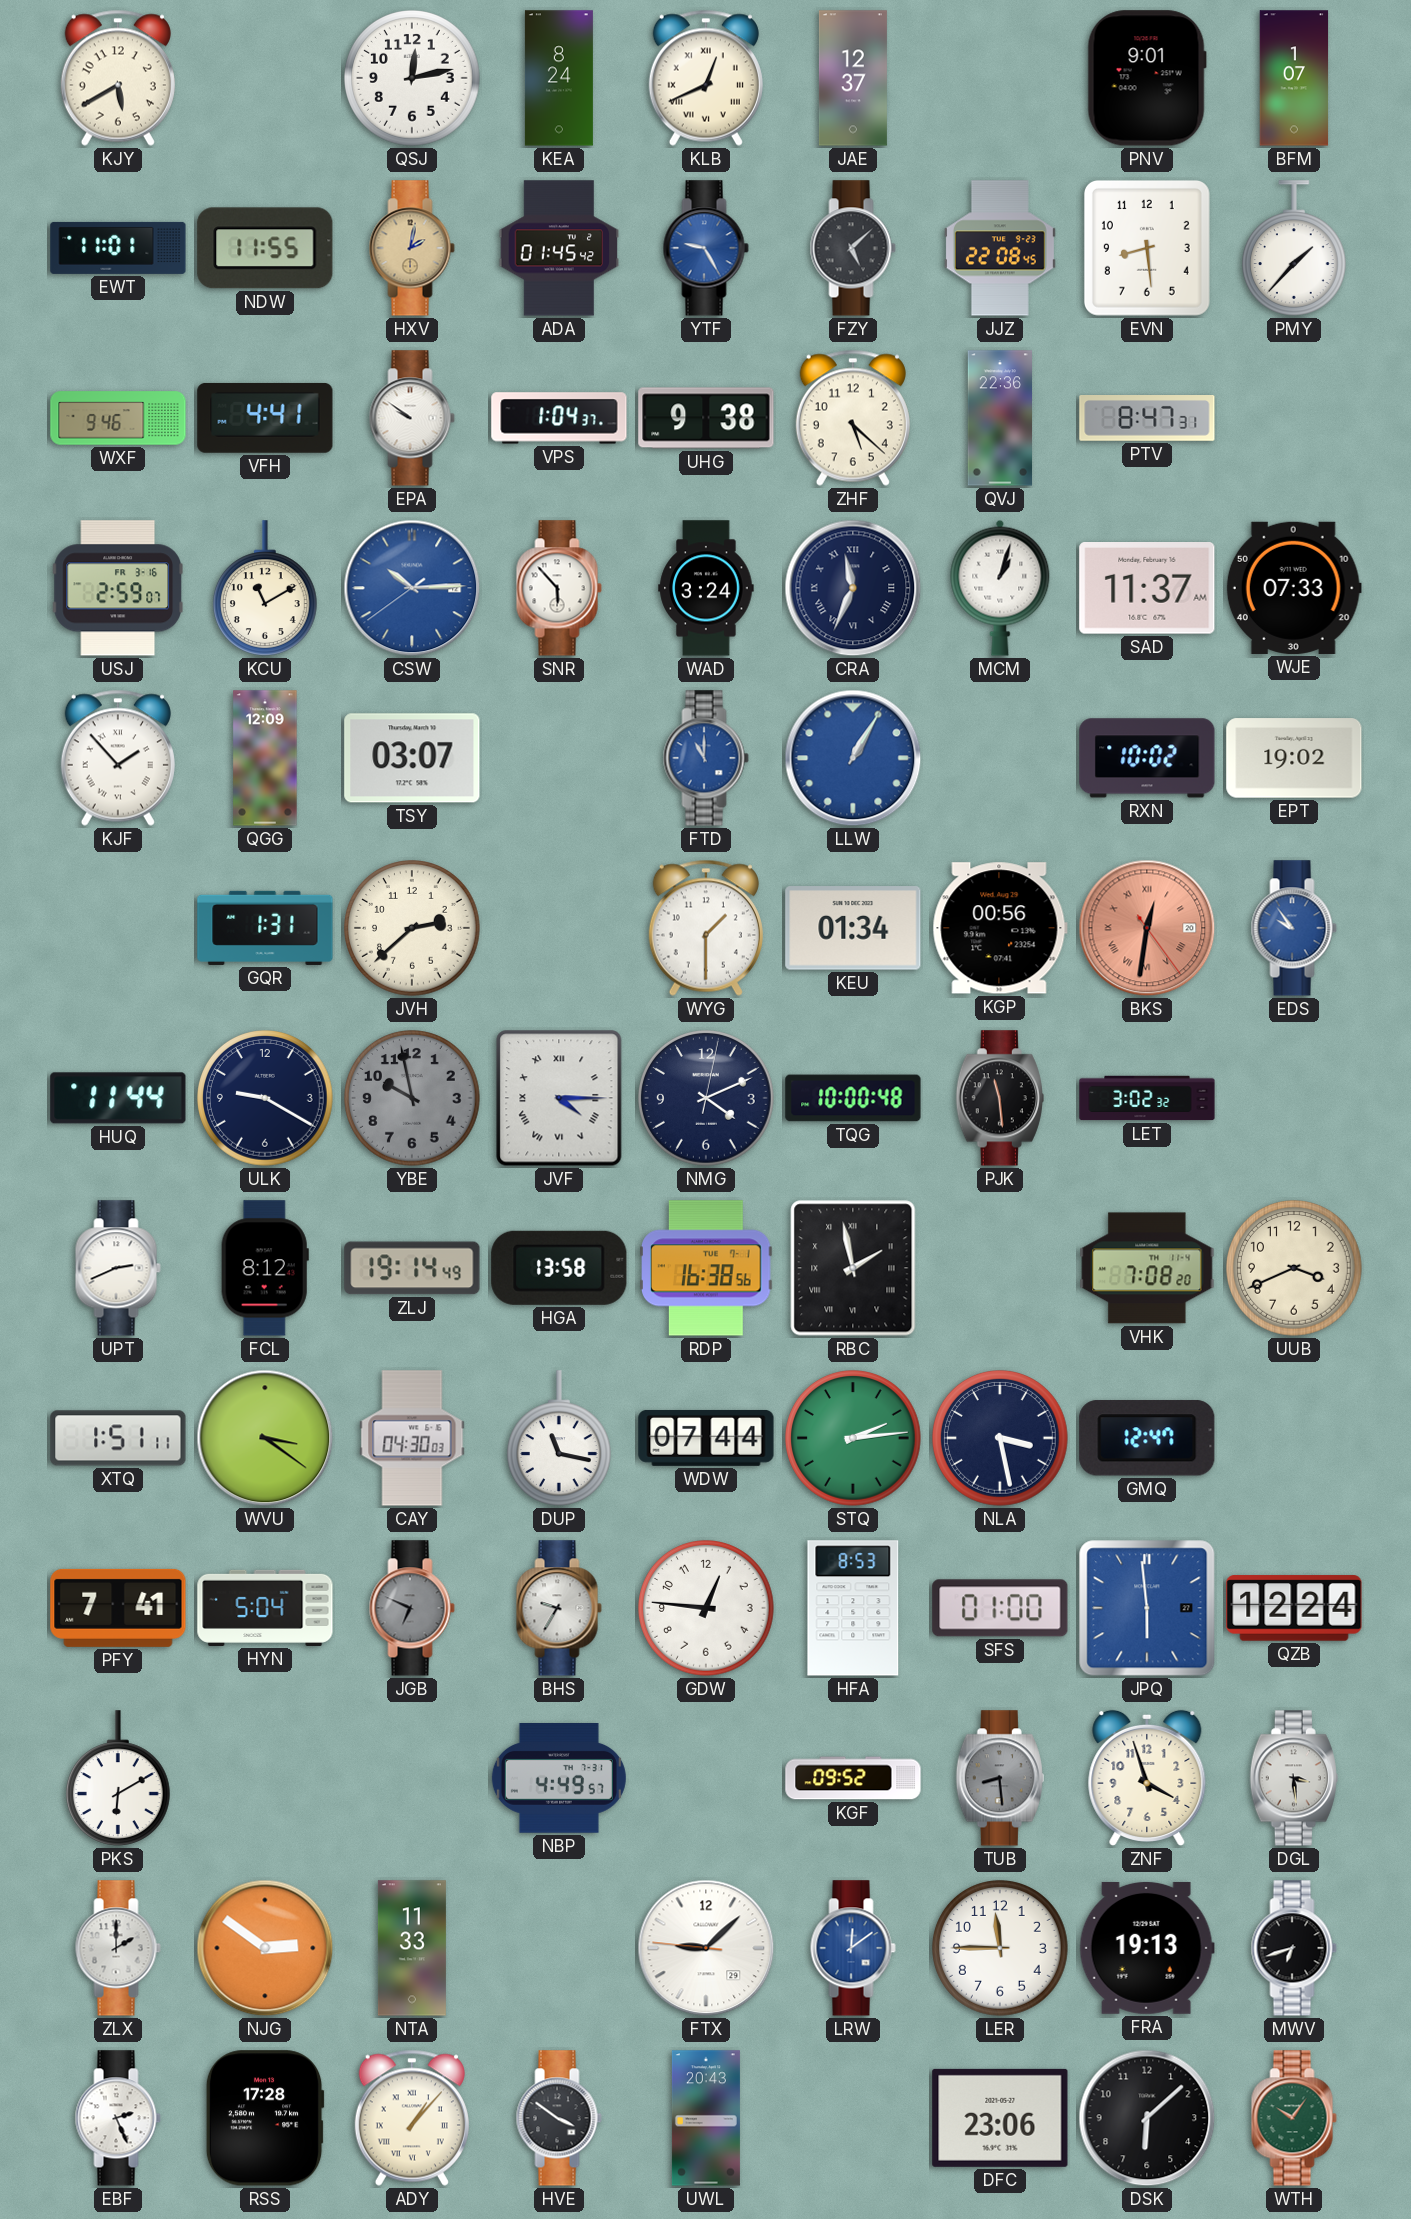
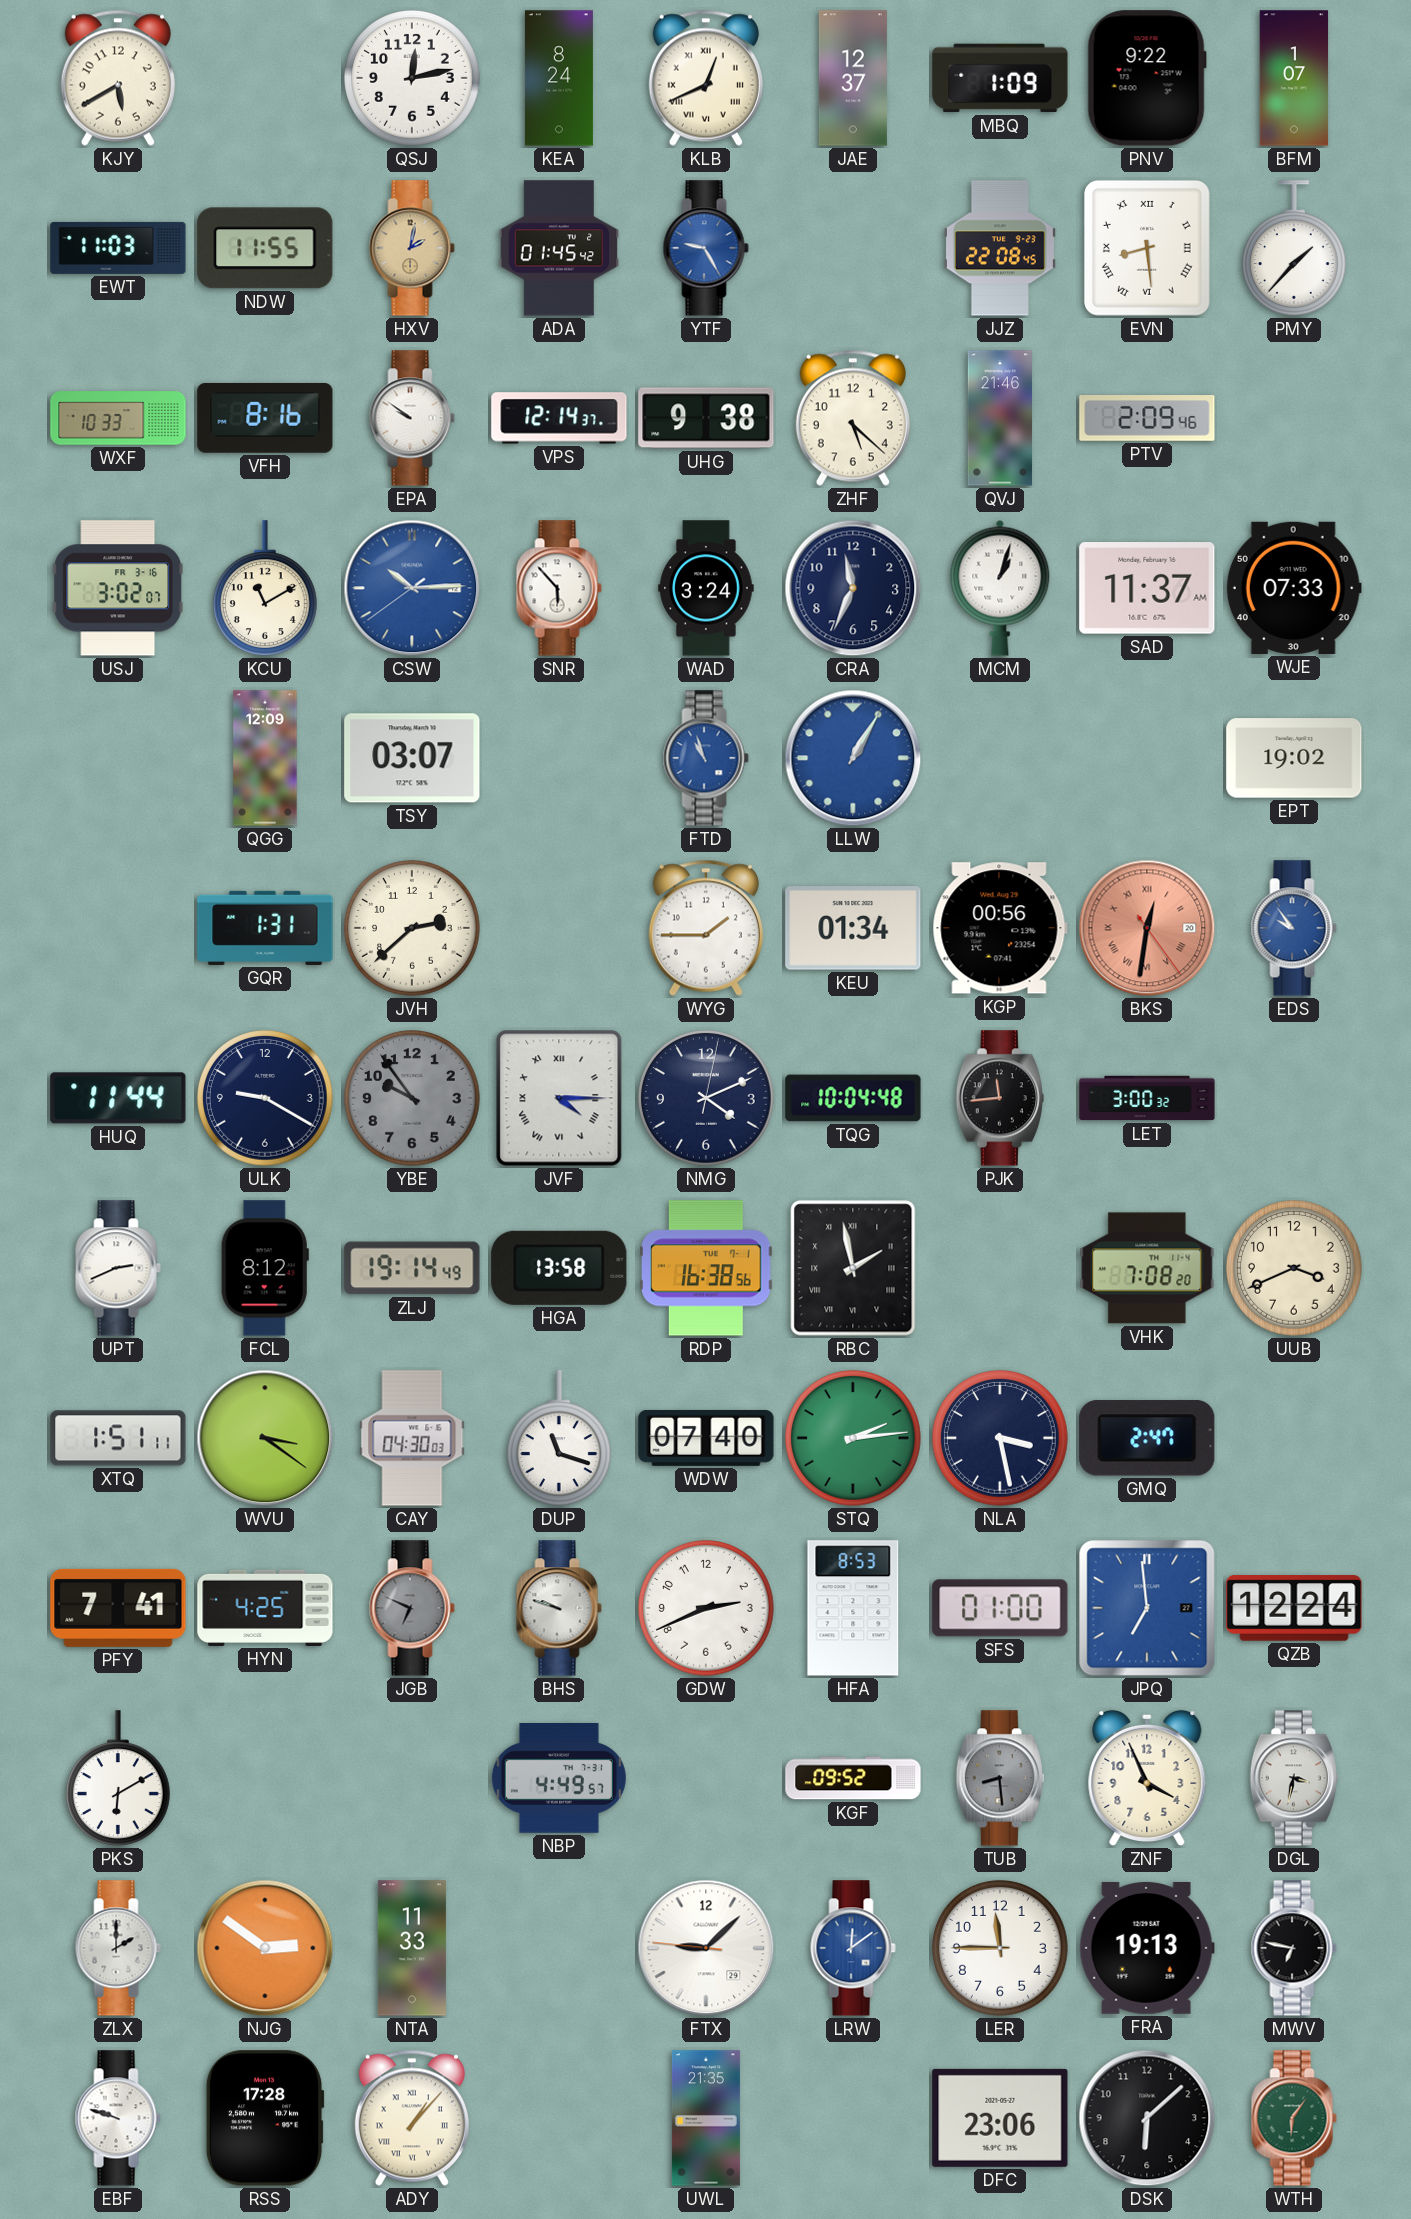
MBQ: none -> 1:09 (1000, 78)
PNV: 9:01 -> 9:22 (1147, 78)
EWT: 11:01 -> 11:03 (118, 248)
FZY: 5:08 -> none (853, 248)
EVN numerals: Arabic -> Roman (1147, 248)
WXF: 9:46 -> 10:33 (118, 418)
VFH: 4:41 -> 8:16 (265, 418)
VPS: 1:04 -> 12:14 (559, 418)
QVJ: 22:36 -> 21:46 (999, 418)
PTV: 8:47 -> 2:09 (1147, 419)
USJ: 2:59 -> 3:02 (117, 588)
CRA numerals: Roman -> Arabic (853, 588)
KJF: 1:53 -> none (118, 758)
FTD: 11:00 -> 10:57 (706, 758)
RXN: 10:02 -> none (1147, 758)
WYG: 1:30 -> 1:45 (706, 928)
YBE: 9:58 -> 9:54 (413, 1099)
TQG: 10:00 -> 10:04 (853, 1098)
PJK: 11:29 -> 11:44 (1000, 1098)
LET: 3:02 -> 3:00 (1147, 1098)
DUP: 11:17 -> 11:18 (559, 1438)
WDW: 07:44 -> 07:40 (706, 1438)
GMQ: 12:47 -> 2:47 (1147, 1438)
HYN: 5:04 -> 4:25 (265, 1608)
BHS: 9:35 -> 9:48 (559, 1608)
GDW: 12:46 -> 2:41 (707, 1609)
JPQ: 5:59 -> 6:59 (1147, 1608)
ZNF: 3:57 -> 3:56 (1147, 1778)
DGL: 3:29 -> 3:32 (1294, 1778)
MWV: 6:42 -> 6:47 (1294, 1948)
EBF: 2:26 -> 9:48 (118, 2118)
HVE: 3:51 -> none (559, 2118)
UWL: 20:43 -> 21:35 (706, 2118)
WTH: 10:06 -> 6:06 (1294, 2118)
